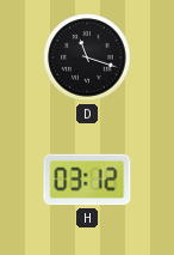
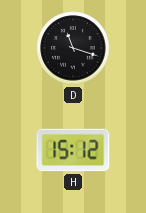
H: 03:12 -> 15:12 (73, 150)
